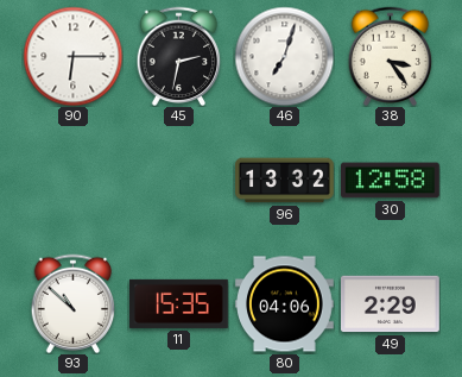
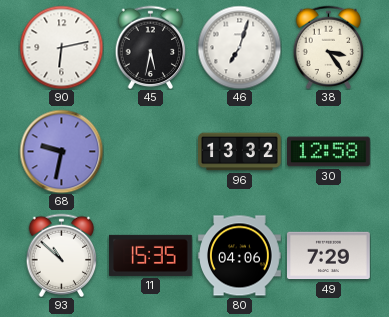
90: 6:15 -> 6:13 (61, 47)
45: 2:32 -> 5:32 (151, 47)
68: none -> 9:32 (61, 151)
49: 2:29 -> 7:29 (329, 256)
